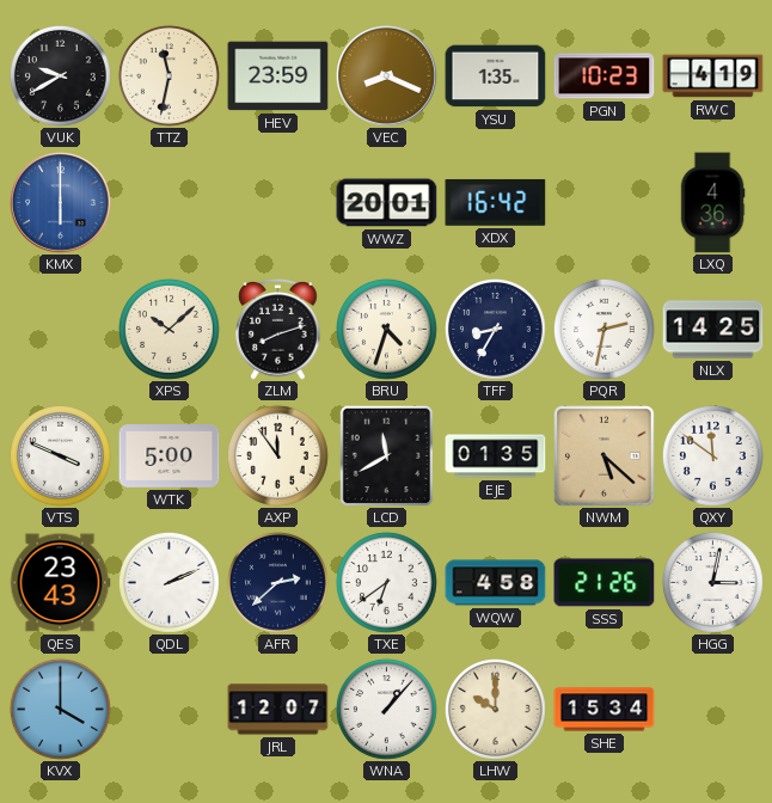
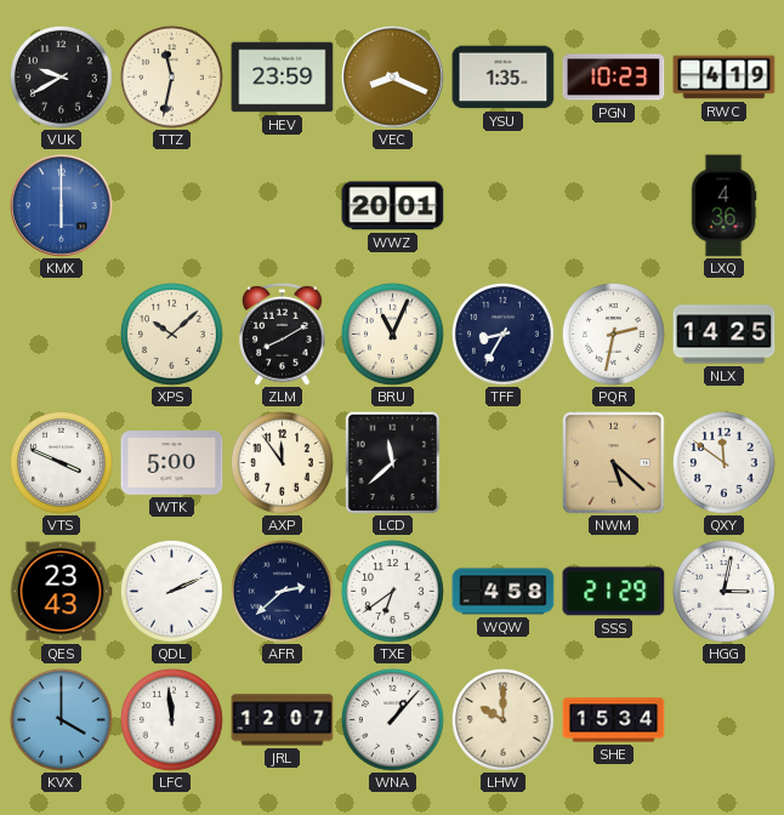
XDX: 16:42 -> none (496, 202)
ZLM: 8:12 -> 8:10 (283, 335)
BRU: 4:33 -> 11:04 (392, 334)
LCD: 11:40 -> 11:38 (393, 462)
EJE: 01:35 -> none (496, 456)
SSS: 21:26 -> 21:29 (614, 592)
LFC: none -> 11:59 (171, 719)
